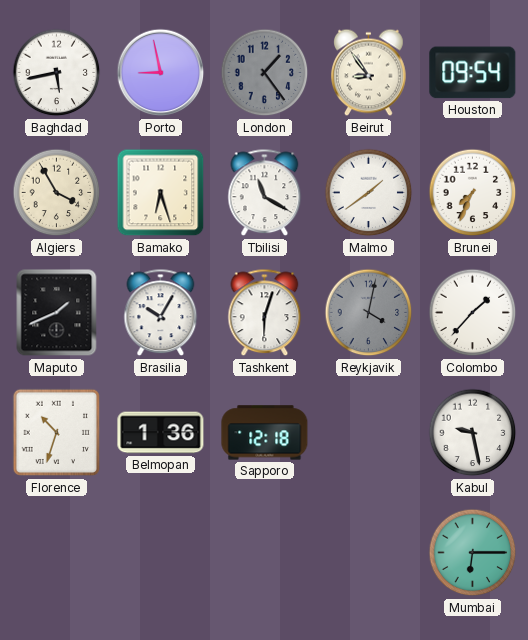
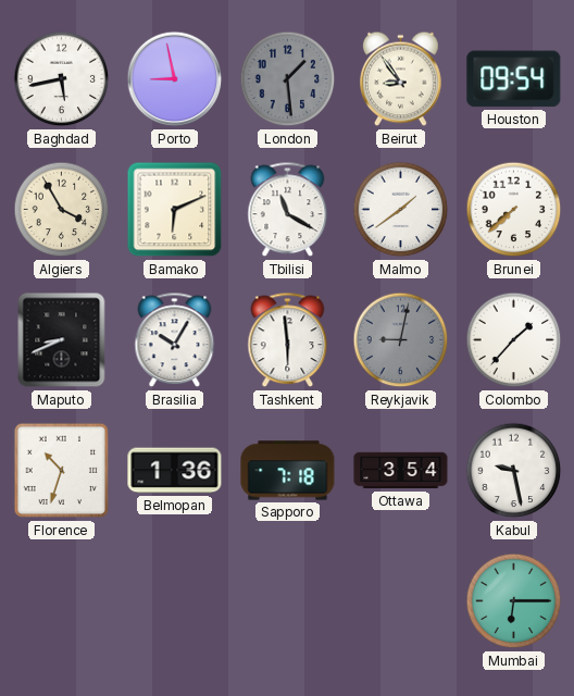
London: 1:24 -> 1:29 (288, 79)
Bamako: 6:27 -> 6:11 (175, 210)
Brunei: 7:34 -> 7:38 (514, 210)
Maputo: 1:41 -> 8:41 (62, 340)
Tashkent: 6:03 -> 5:59 (288, 340)
Reykjavik: 4:02 -> 9:02 (401, 340)
Sapporo: 12:18 -> 7:18 (288, 471)
Ottawa: none -> 3:54 (401, 471)
